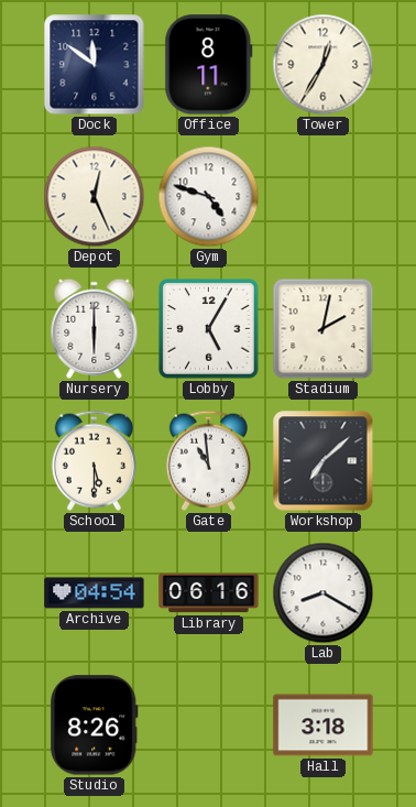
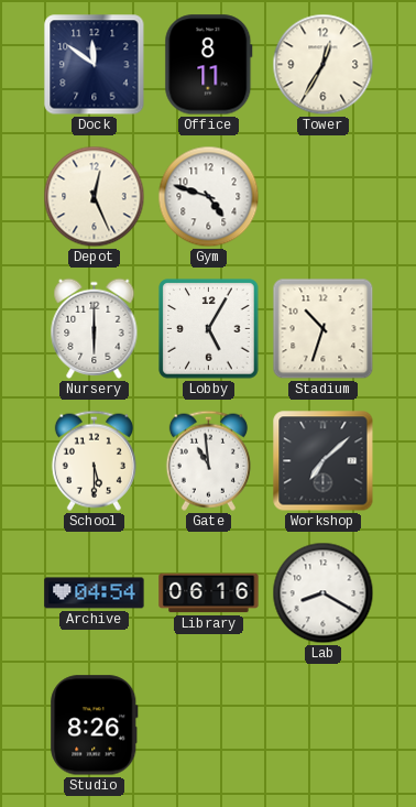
Stadium: 2:02 -> 10:33 (324, 329)
Hall: 3:18 -> none (324, 726)
